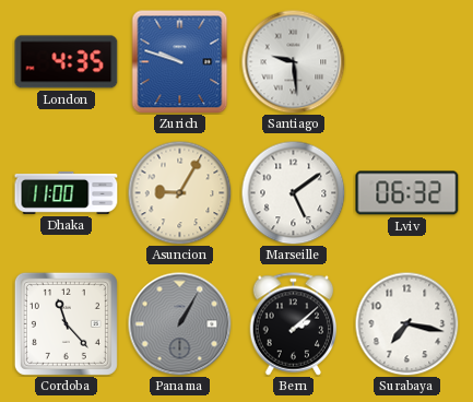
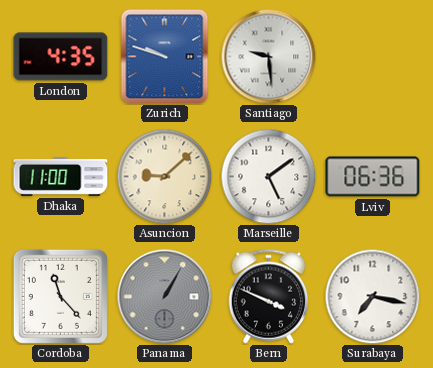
Asuncion: 9:05 -> 9:08 (164, 176)
Lviv: 06:32 -> 06:36 (373, 177)
Bern: 2:08 -> 3:49 (269, 297)
